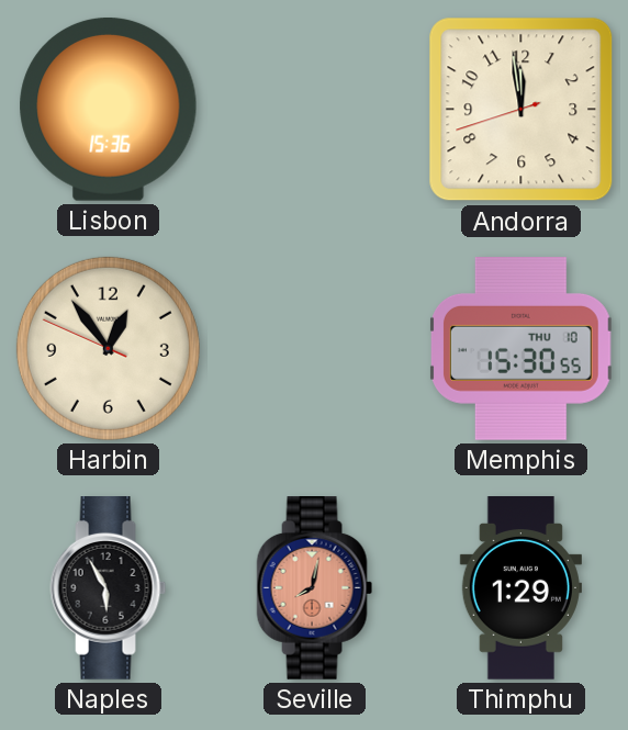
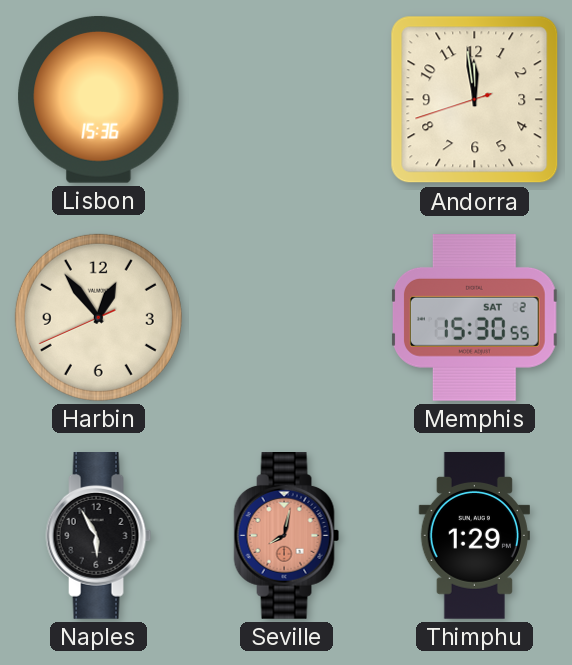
Harbin: 12:53:49 -> 12:53:41 (98, 317)
Memphis date: THU 10 -> SAT 2 (474, 318)
